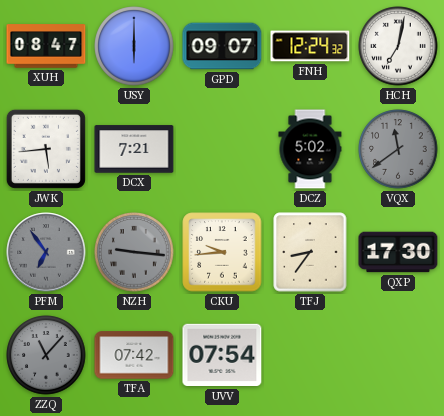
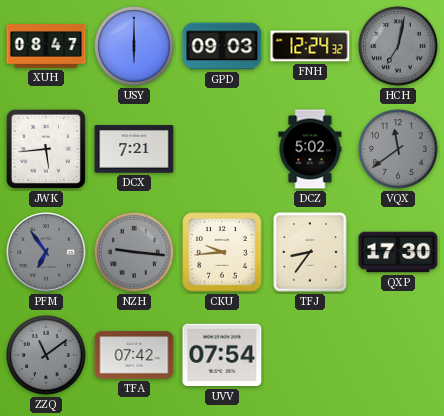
GPD: 09:07 -> 09:03 (222, 46)
HCH dial: white -> grey (398, 46)
ZZQ: 11:07 -> 11:09 (46, 355)
